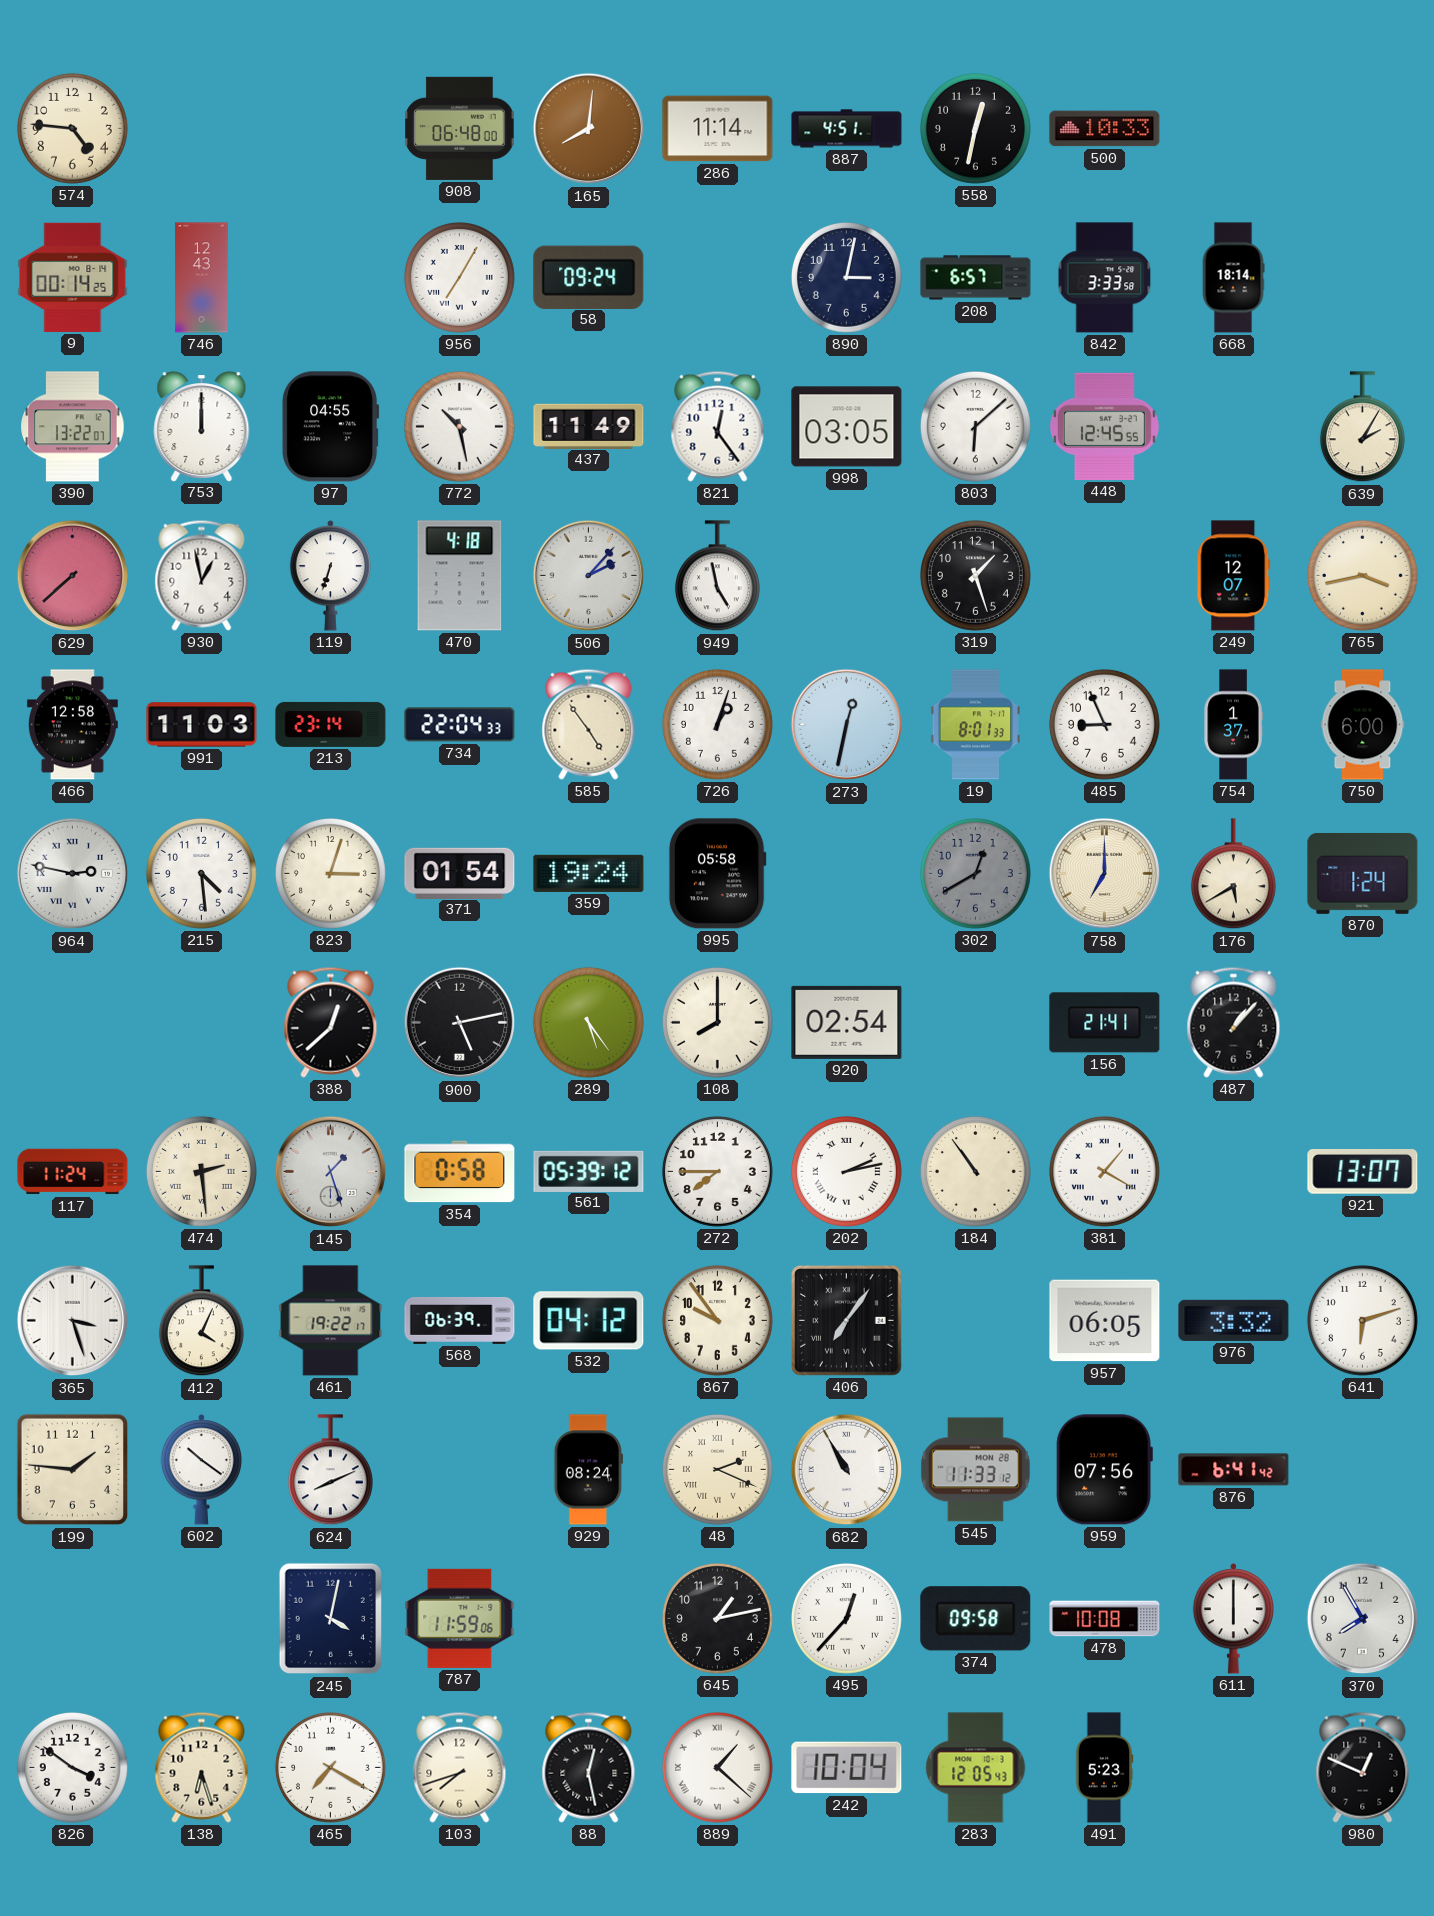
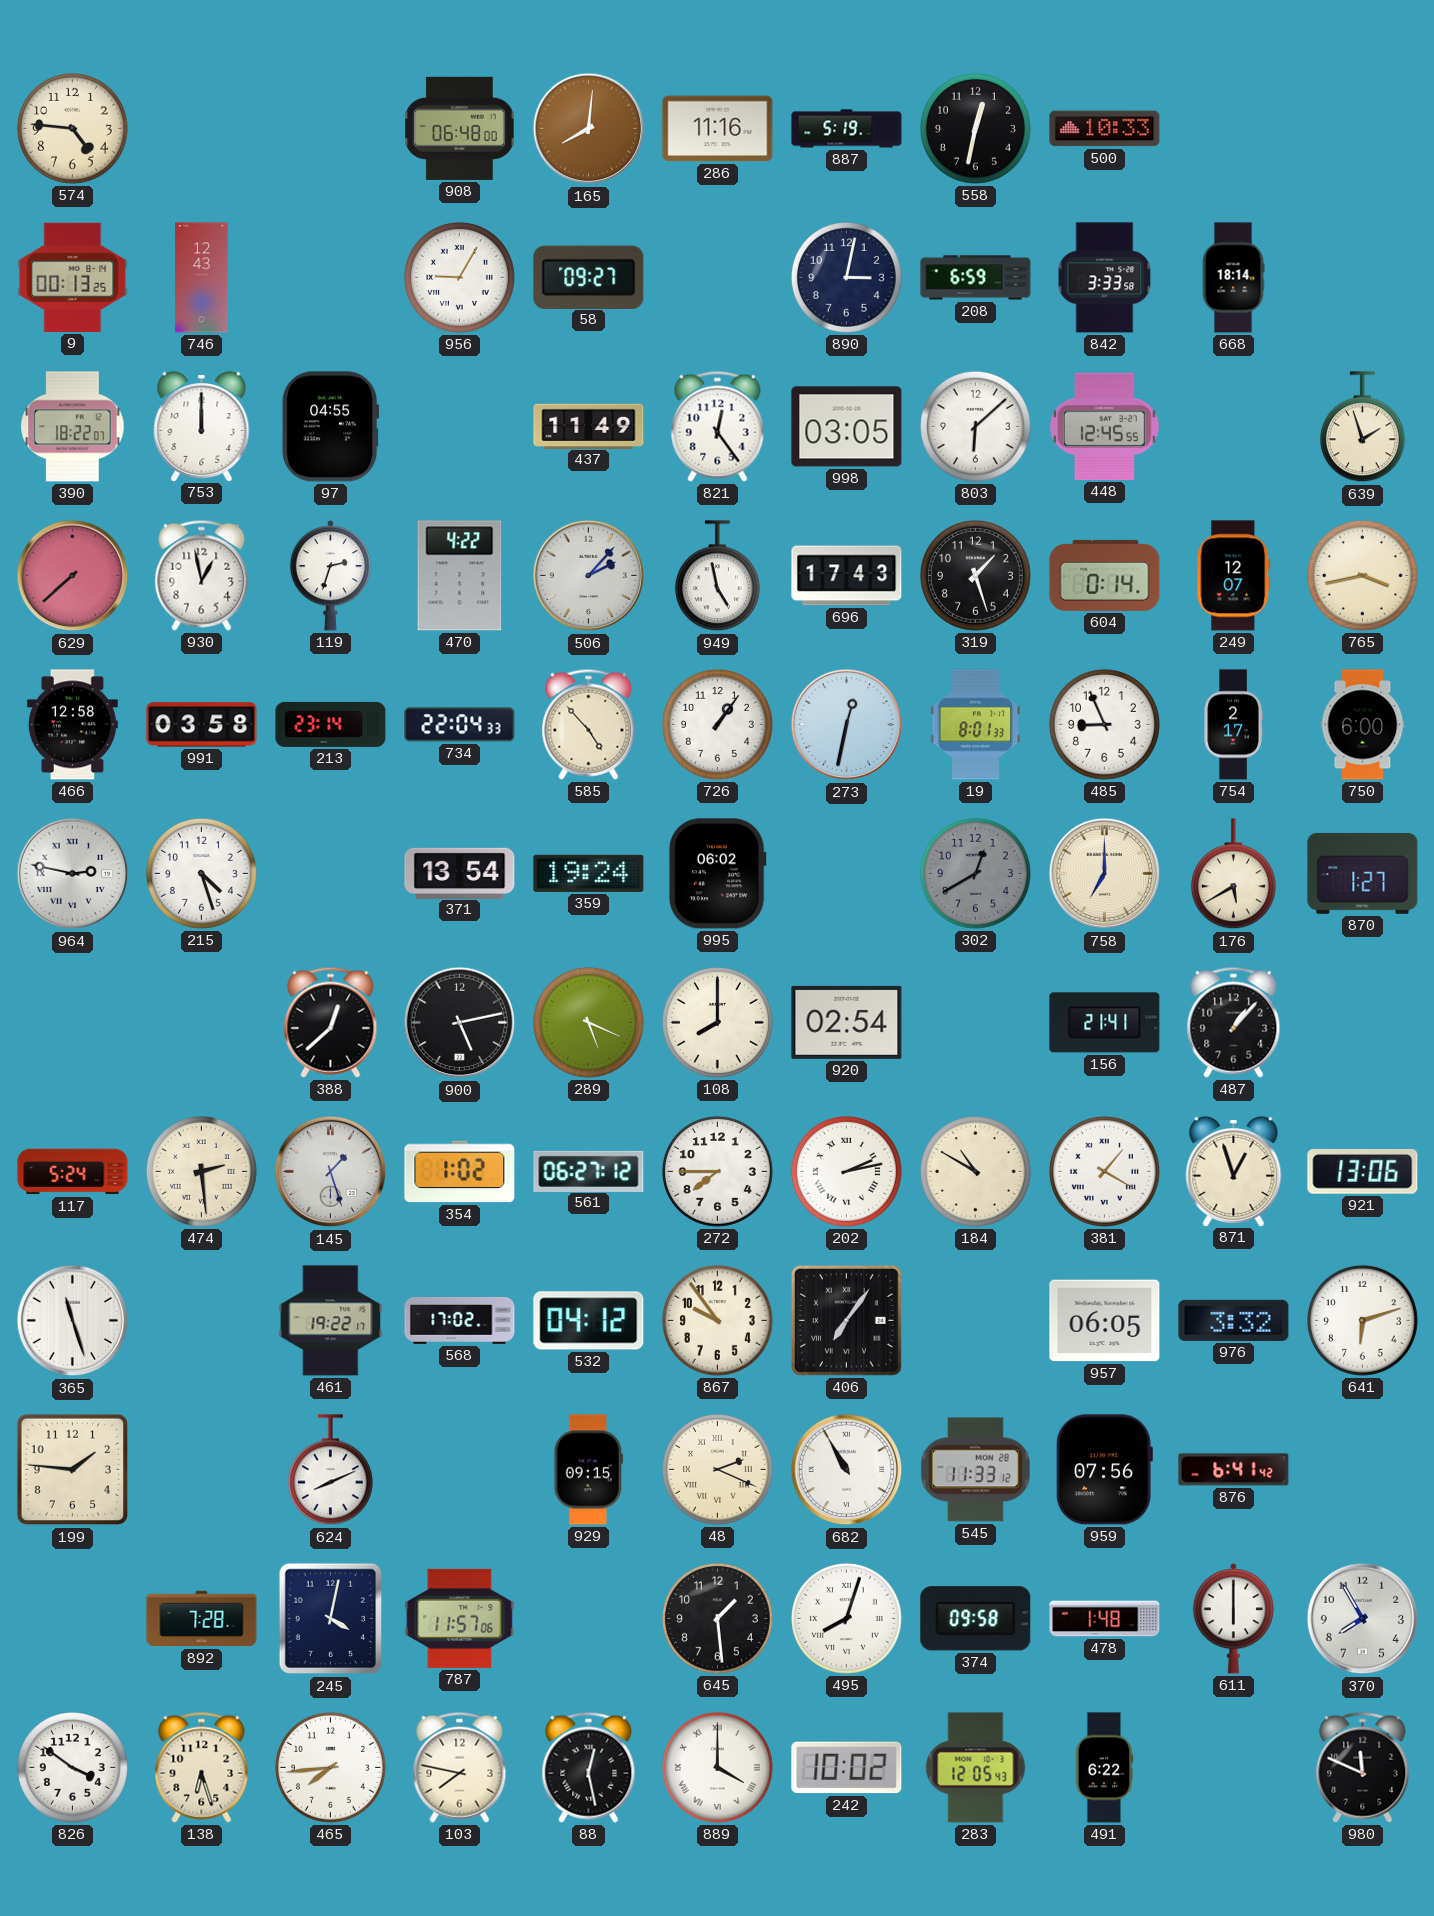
286: 11:14 -> 11:16 (718, 129)
887: 4:51 -> 5:19 (847, 129)
9: 00:14 -> 00:13 (73, 277)
956: 7:05 -> 9:05 (459, 277)
58: 09:24 -> 09:27 (589, 277)
208: 6:57 -> 6:59 (976, 278)
390: 13:22 -> 18:22 (73, 427)
772: 10:28 -> none (459, 426)
639: 2:05 -> 1:57 (1362, 427)
119: 6:33 -> 2:33 (330, 576)
470: 4:18 -> 4:22 (460, 576)
696: none -> 17:43 (847, 576)
604: none -> 0:14 (1105, 575)
991: 11:03 -> 03:58 (202, 725)
585: 4:54 -> 4:53 (589, 724)
726: 1:03 -> 1:06 (717, 724)
754: 1:37 -> 2:17 (1233, 725)
215: 4:29 -> 4:27 (201, 873)
823: 3:03 -> none (330, 873)
371: 01:54 -> 13:54 (460, 873)
995: 05:58 -> 06:02 (717, 874)
870: 1:24 -> 1:27 (1363, 873)
289: 5:24 -> 5:19 (588, 1022)
117: 11:24 -> 5:24 (73, 1172)
354: 0:58 -> 1:02 (460, 1172)
561: 05:39 -> 06:27 (589, 1171)
184: 10:54 -> 10:50 (975, 1171)
871: none -> 12:57 (1234, 1171)
921: 13:07 -> 13:06 (1363, 1172)
365: 3:27 -> 11:27 (73, 1321)
412: 4:04 -> none (201, 1321)
568: 06:39 -> 17:02 (460, 1320)
602: 10:21 -> none (201, 1470)
929: 08:24 -> 09:15 (588, 1470)
892: none -> 7:28 (202, 1619)
787: 11:59 -> 11:57 (460, 1618)
645: 1:13 -> 1:29 (717, 1618)
495: 12:37 -> 8:03 (846, 1618)
478: 10:08 -> 1:48 (1105, 1619)
465: 7:20 -> 7:44 (330, 1767)
103: 7:42 -> 7:47 (460, 1767)
889: 1:22 -> 4:00 (717, 1767)
242: 10:04 -> 10:02 (847, 1768)
491: 5:23 -> 6:22 (1104, 1768)
980: 12:49 -> 11:49 (1363, 1767)
